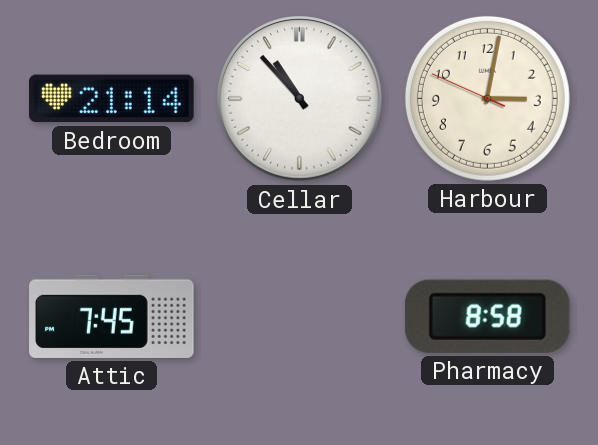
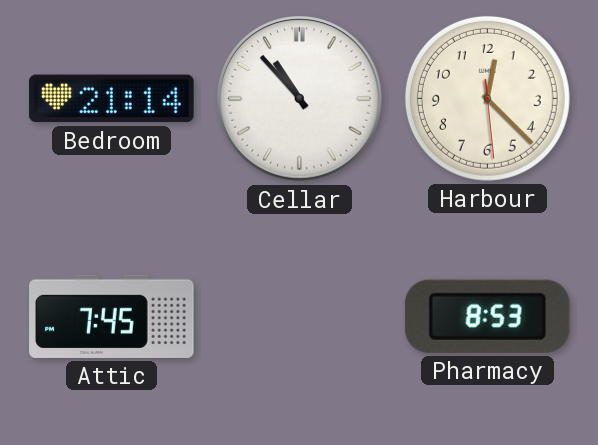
Harbour: 3:01 -> 12:22 (487, 98)
Pharmacy: 8:58 -> 8:53 (487, 316)
